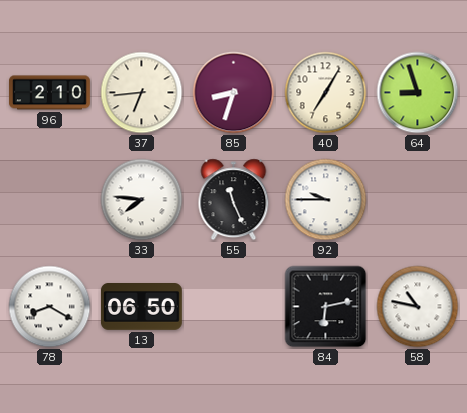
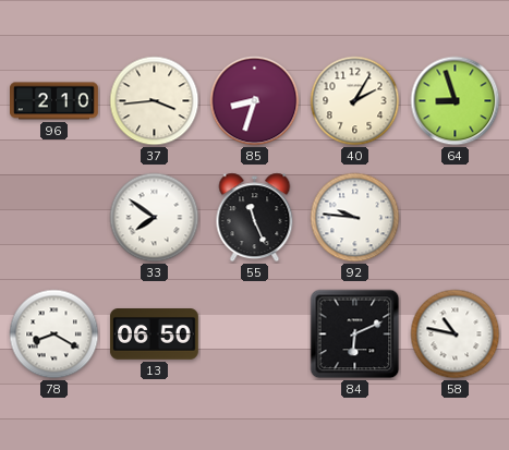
37: 6:44 -> 3:44 (155, 101)
40: 7:05 -> 2:05 (355, 101)
33: 7:46 -> 7:51 (155, 218)
92: 9:45 -> 9:46 (355, 218)
84: 6:13 -> 6:11 (355, 335)
